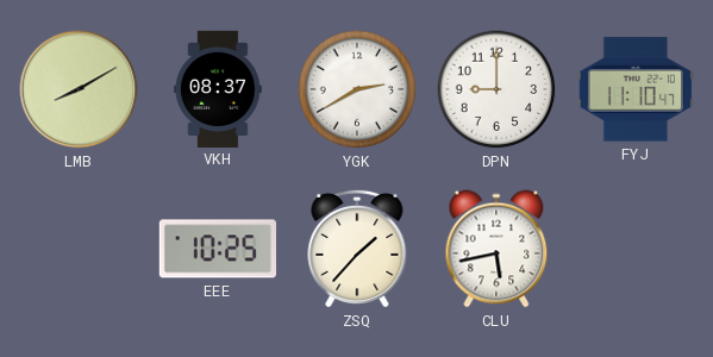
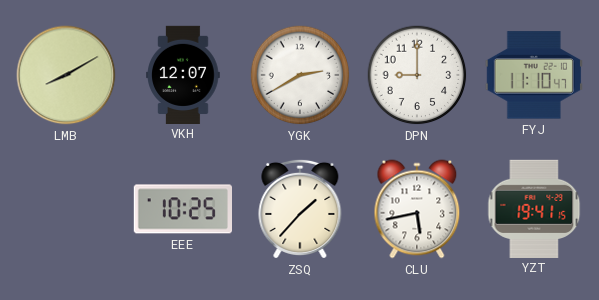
VKH: 08:37 -> 12:07 (183, 74)
YZT: none -> 19:41 (534, 208)
